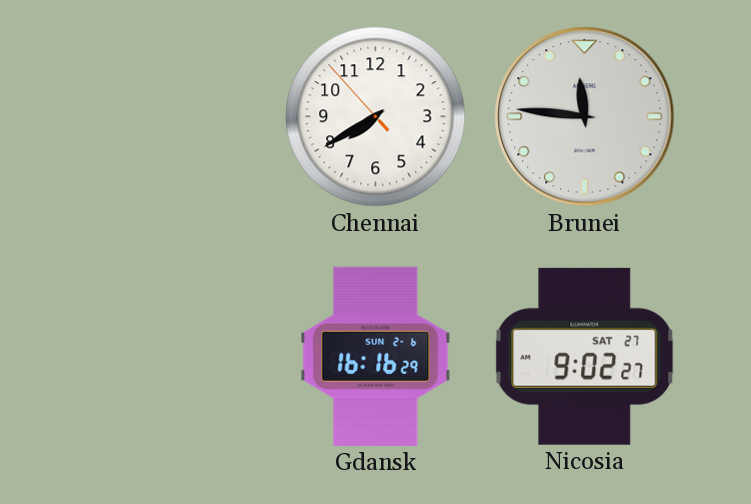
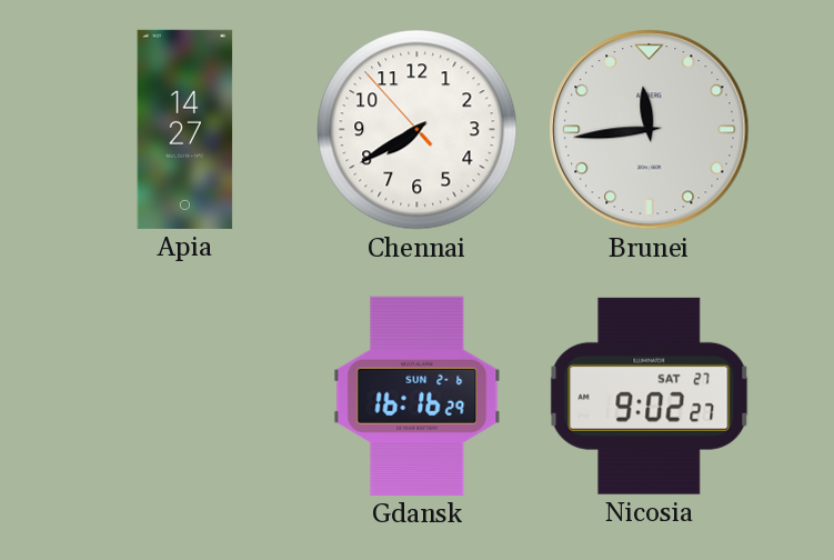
Apia: none -> 14:27 (185, 129)
Brunei: 11:46 -> 11:44 (650, 130)
